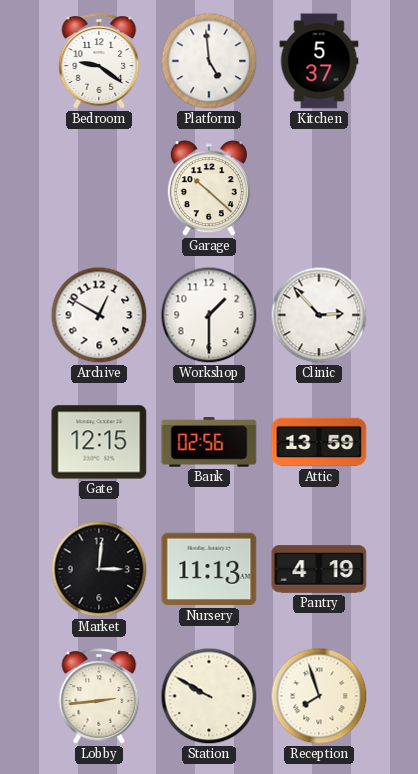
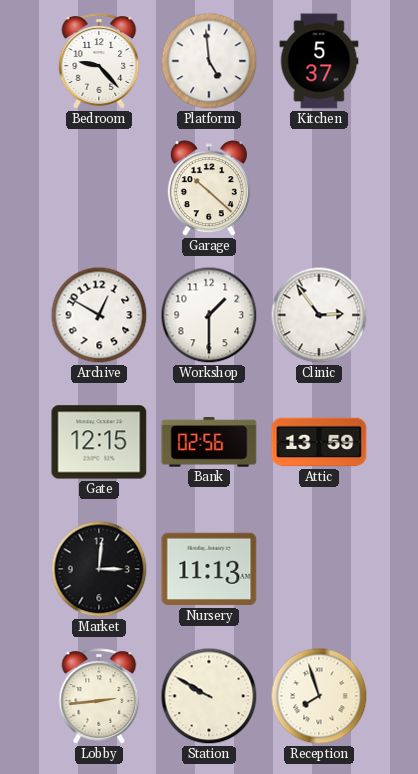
Bedroom: 9:21 -> 9:23 (99, 61)
Clinic: 2:53 -> 2:54 (319, 315)
Pantry: 4:19 -> none (319, 569)
